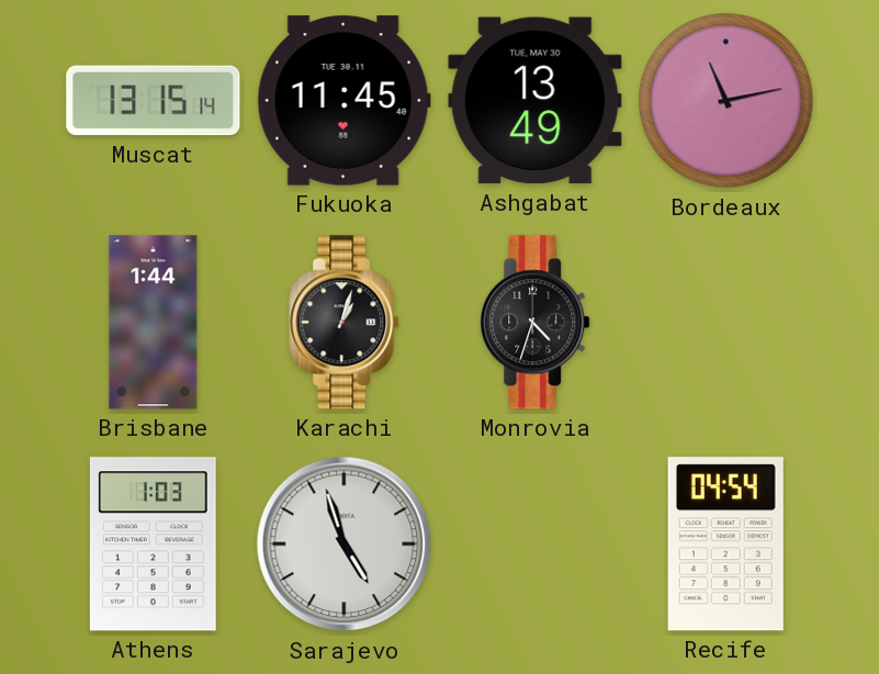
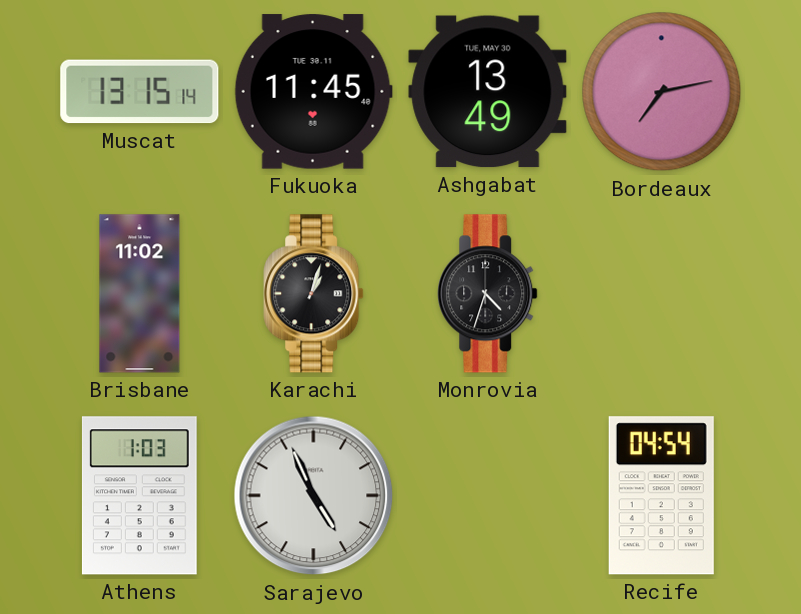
Bordeaux: 11:13 -> 7:13 (662, 92)
Brisbane: 1:44 -> 11:02 (140, 294)
Sarajevo: 4:57 -> 4:56 (314, 496)
